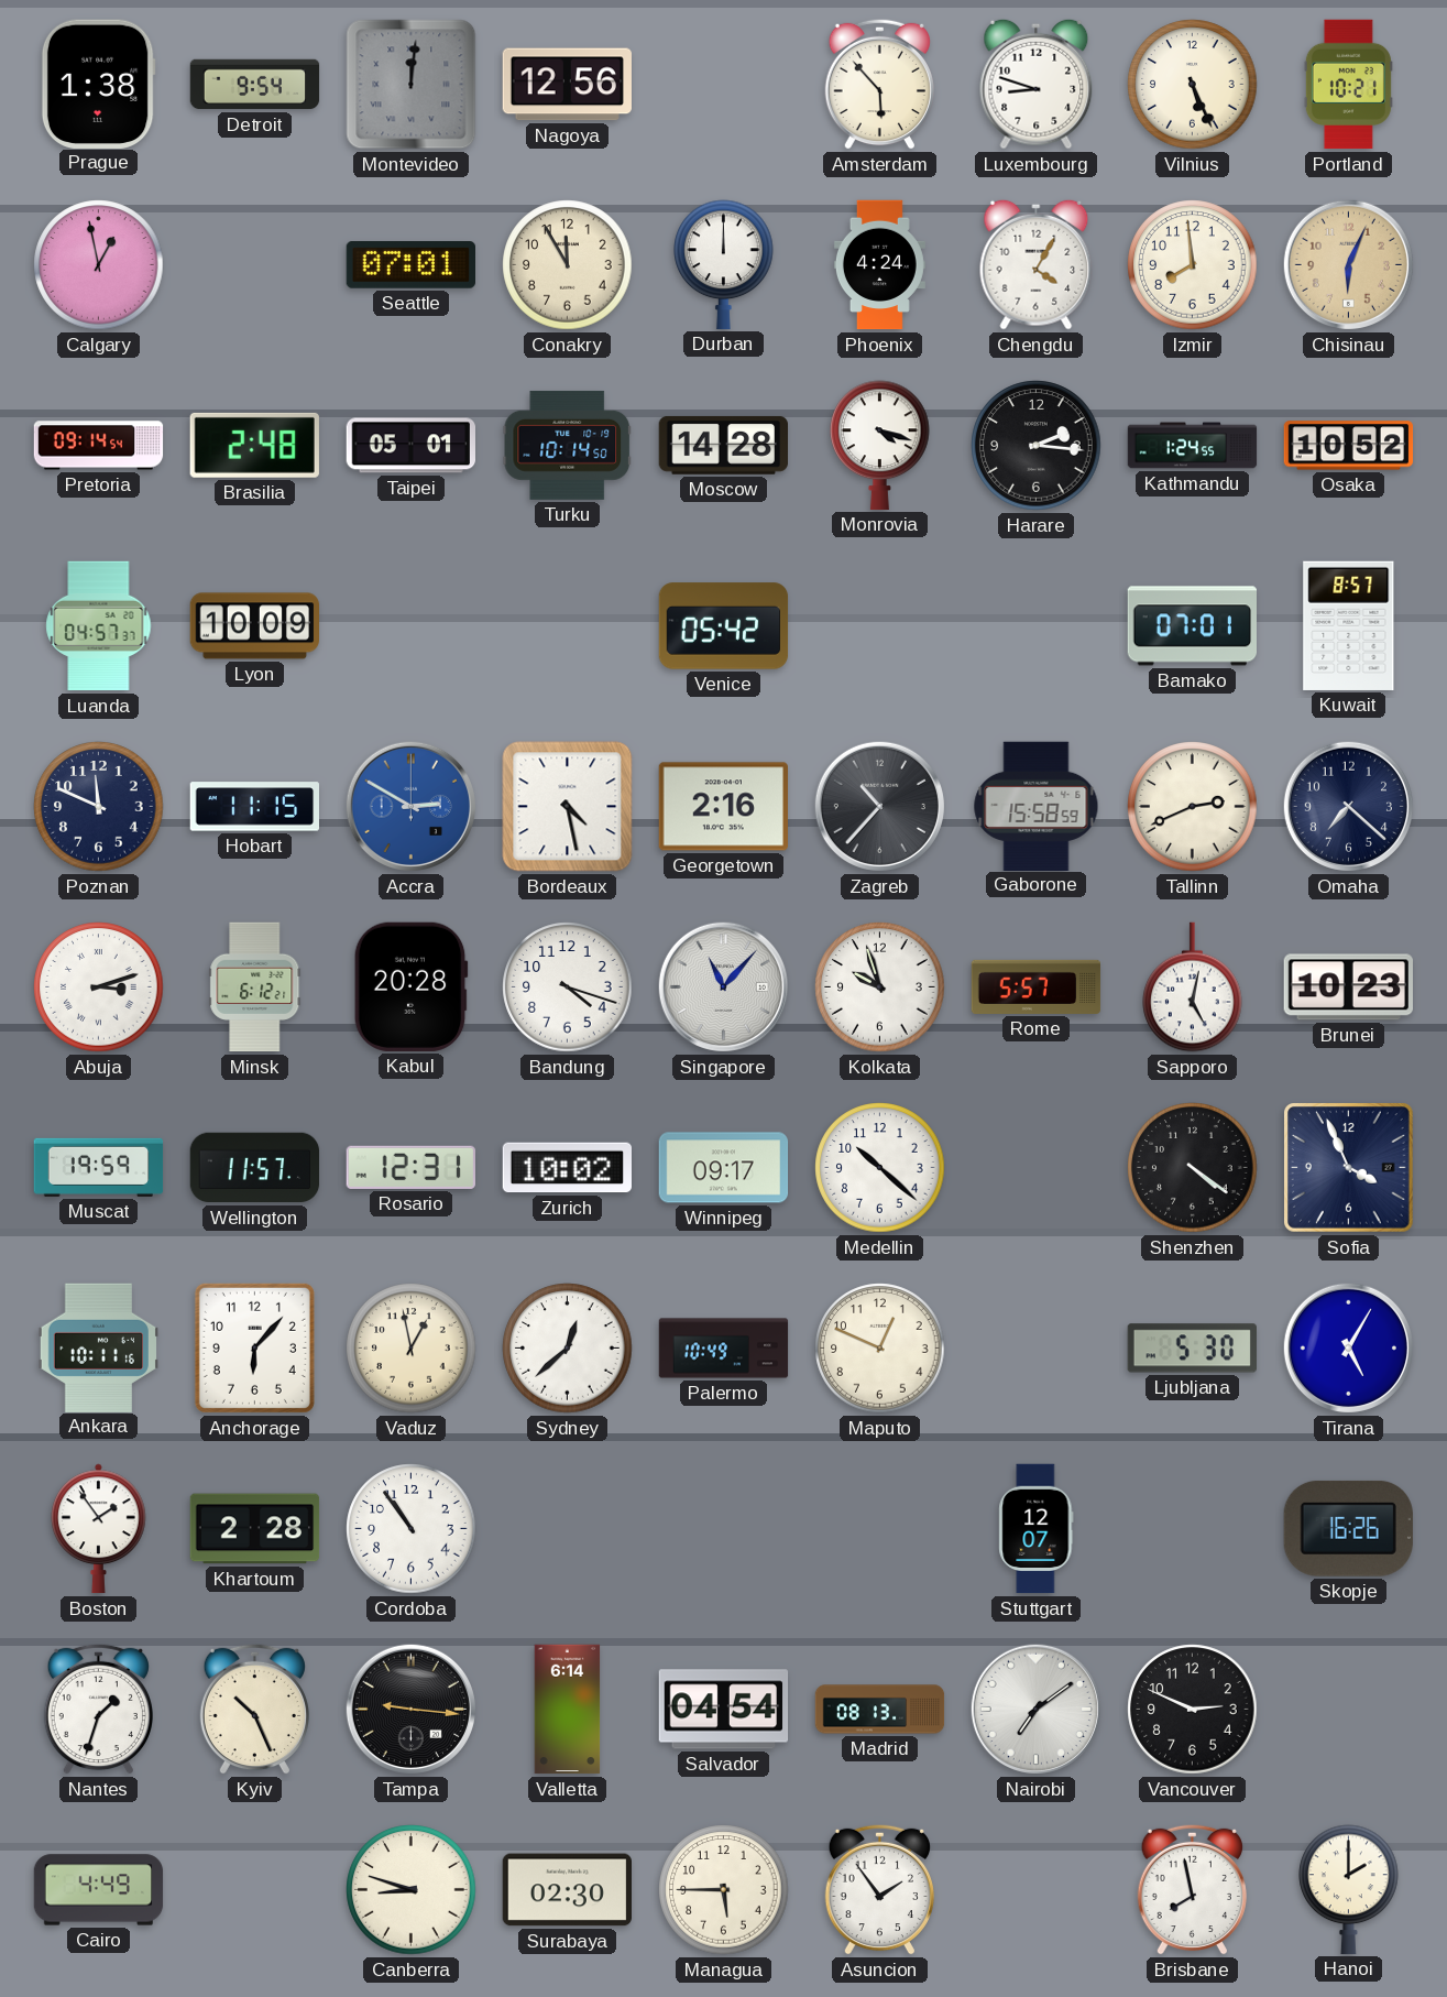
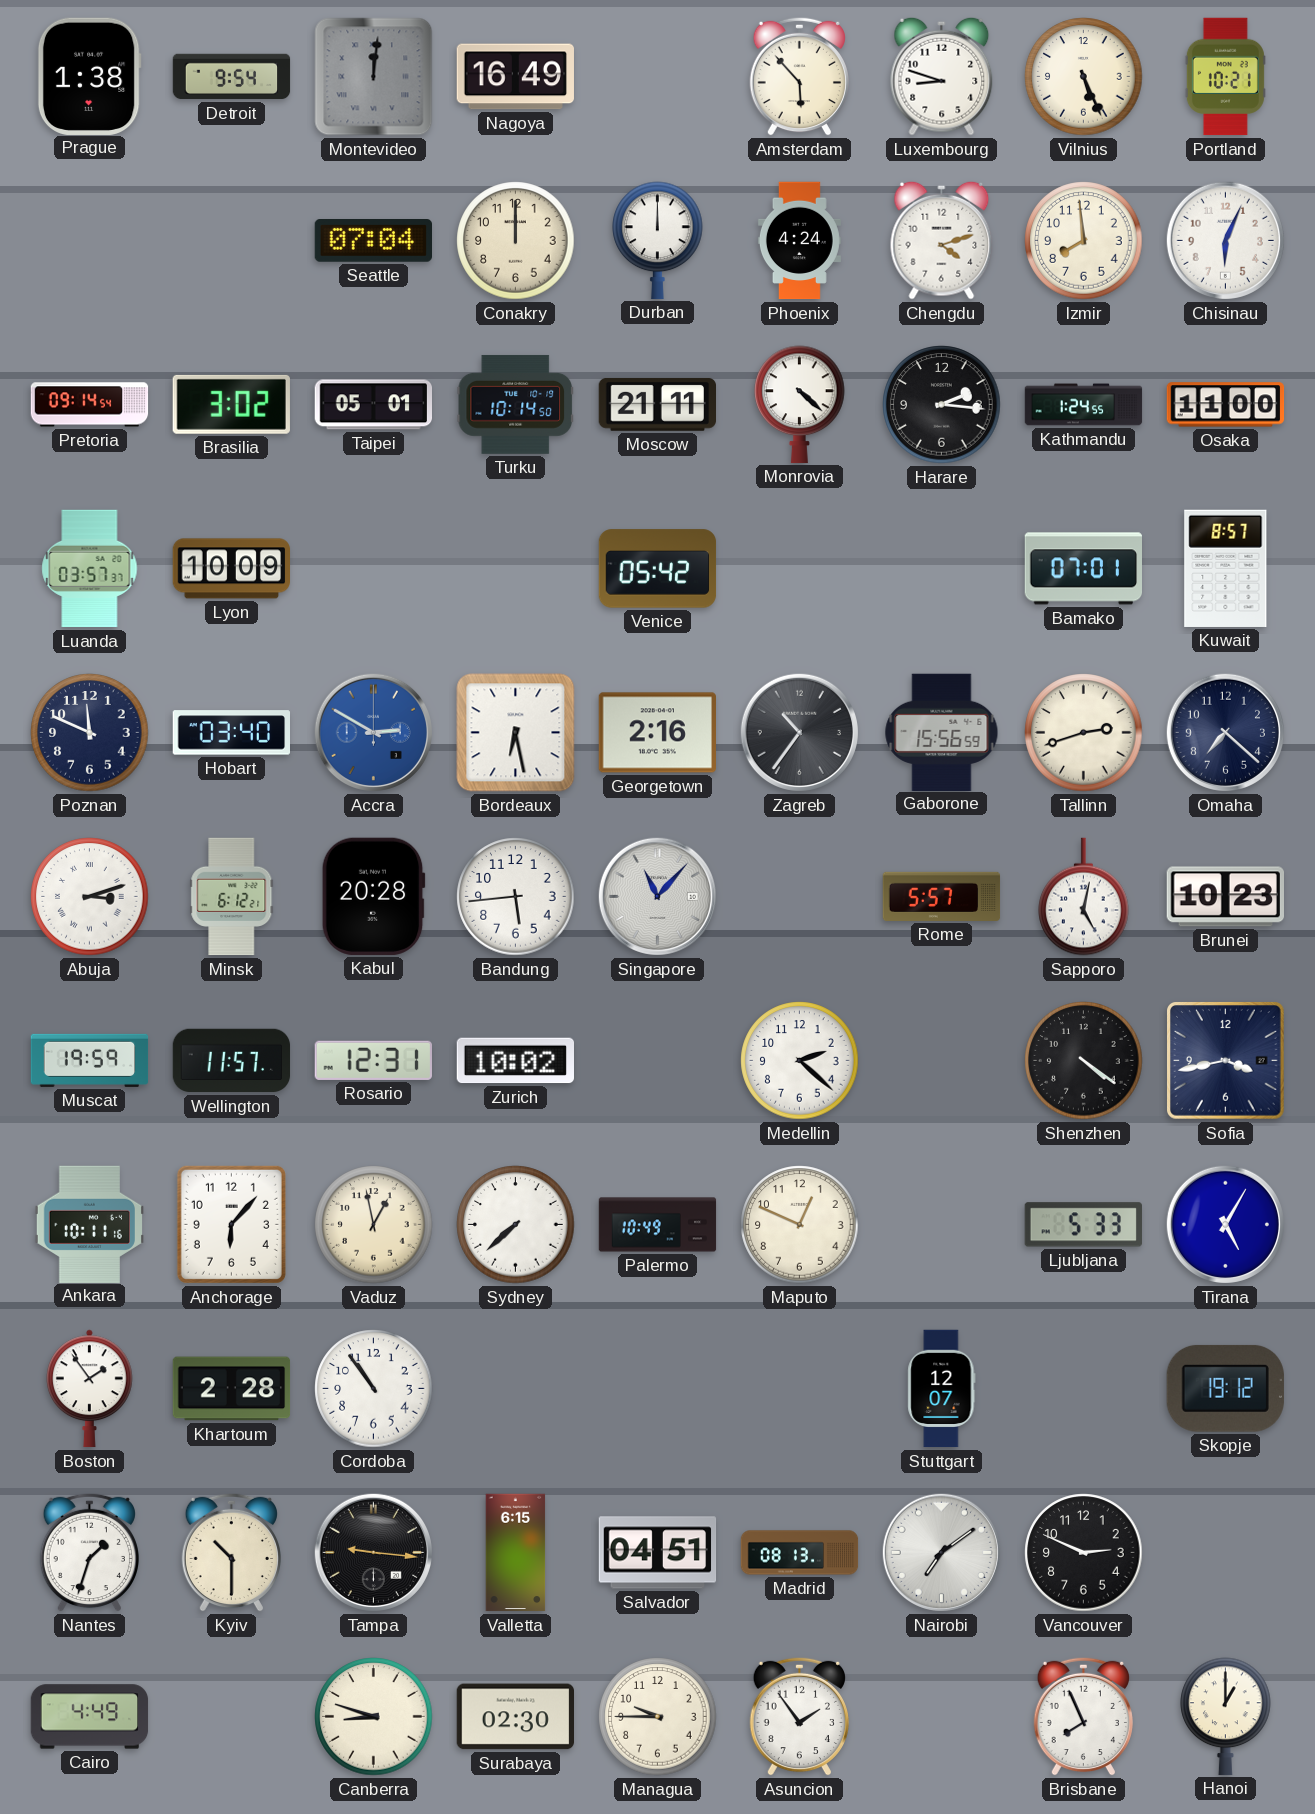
Nagoya: 12:56 -> 16:49 (515, 77)
Calgary: 12:58 -> none (99, 265)
Seattle: 07:01 -> 07:04 (373, 241)
Conakry: 11:55 -> 12:00 (516, 241)
Chengdu: 4:05 -> 4:12 (942, 240)
Chisinau dial: champagne -> white (1225, 240)
Brasilia: 2:48 -> 3:02 (231, 404)
Moscow: 14:28 -> 21:11 (657, 404)
Monrovia: 4:18 -> 4:22 (800, 404)
Osaka: 10:52 -> 11:00 (1226, 405)
Luanda: 04:57 -> 03:57 (90, 569)
Hobart: 11:15 -> 03:40 (232, 733)
Bordeaux: 4:28 -> 6:28 (516, 733)
Zagreb: 10:37 -> 10:36 (799, 732)
Gaborone: 15:58 -> 15:56 (942, 732)
Tallinn: 2:41 -> 2:42 (1084, 733)
Bandung: 4:18 -> 5:44 (516, 897)
Kolkata: 9:57 -> none (880, 987)
Winnipeg: 09:17 -> none (724, 1168)
Medellin: 10:22 -> 2:22 (800, 1061)
Sofia: 3:56 -> 3:43 (1226, 1061)
Sydney: 12:38 -> 7:38 (516, 1225)
Ljubljana: 5:30 -> 5:33 (1083, 1225)
Skopje: 16:26 -> 19:12 (1225, 1388)
Kyiv: 10:26 -> 10:30 (231, 1552)
Valletta: 6:14 -> 6:15 (516, 1553)
Salvador: 04:54 -> 04:51 (658, 1553)
Managua: 5:45 -> 9:45 (658, 1717)
Brisbane: 7:58 -> 7:56 (1083, 1716)
Hanoi: 2:00 -> 1:00 (1226, 1716)
